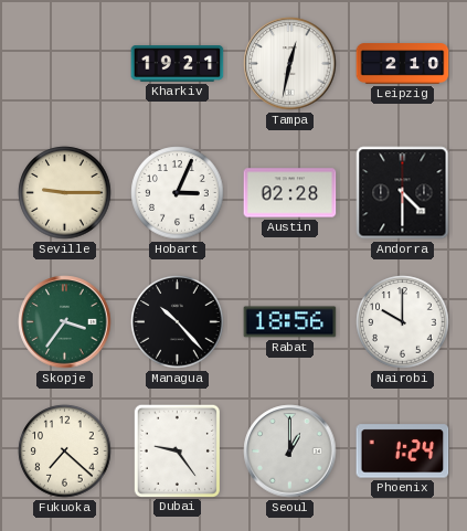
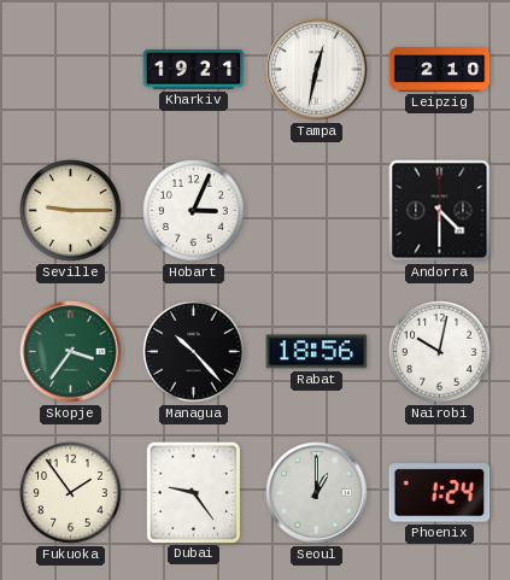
Austin: 02:28 -> none (290, 193)
Nairobi: 10:00 -> 10:02 (440, 352)
Fukuoka: 7:22 -> 1:54 (71, 493)
